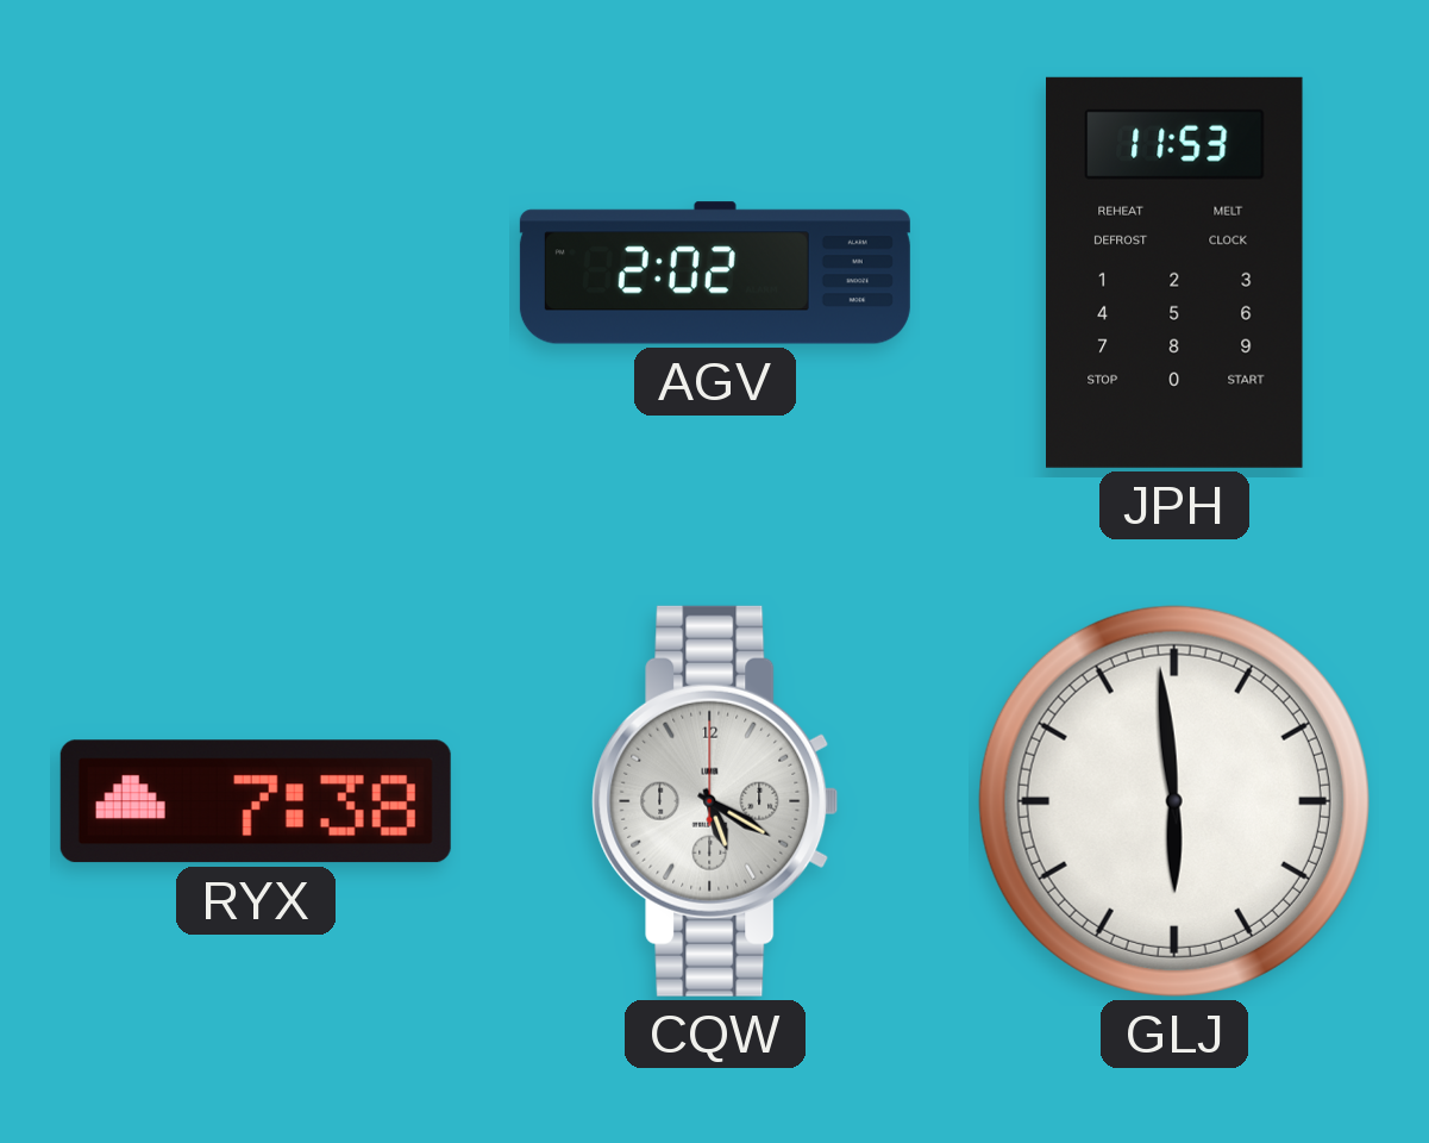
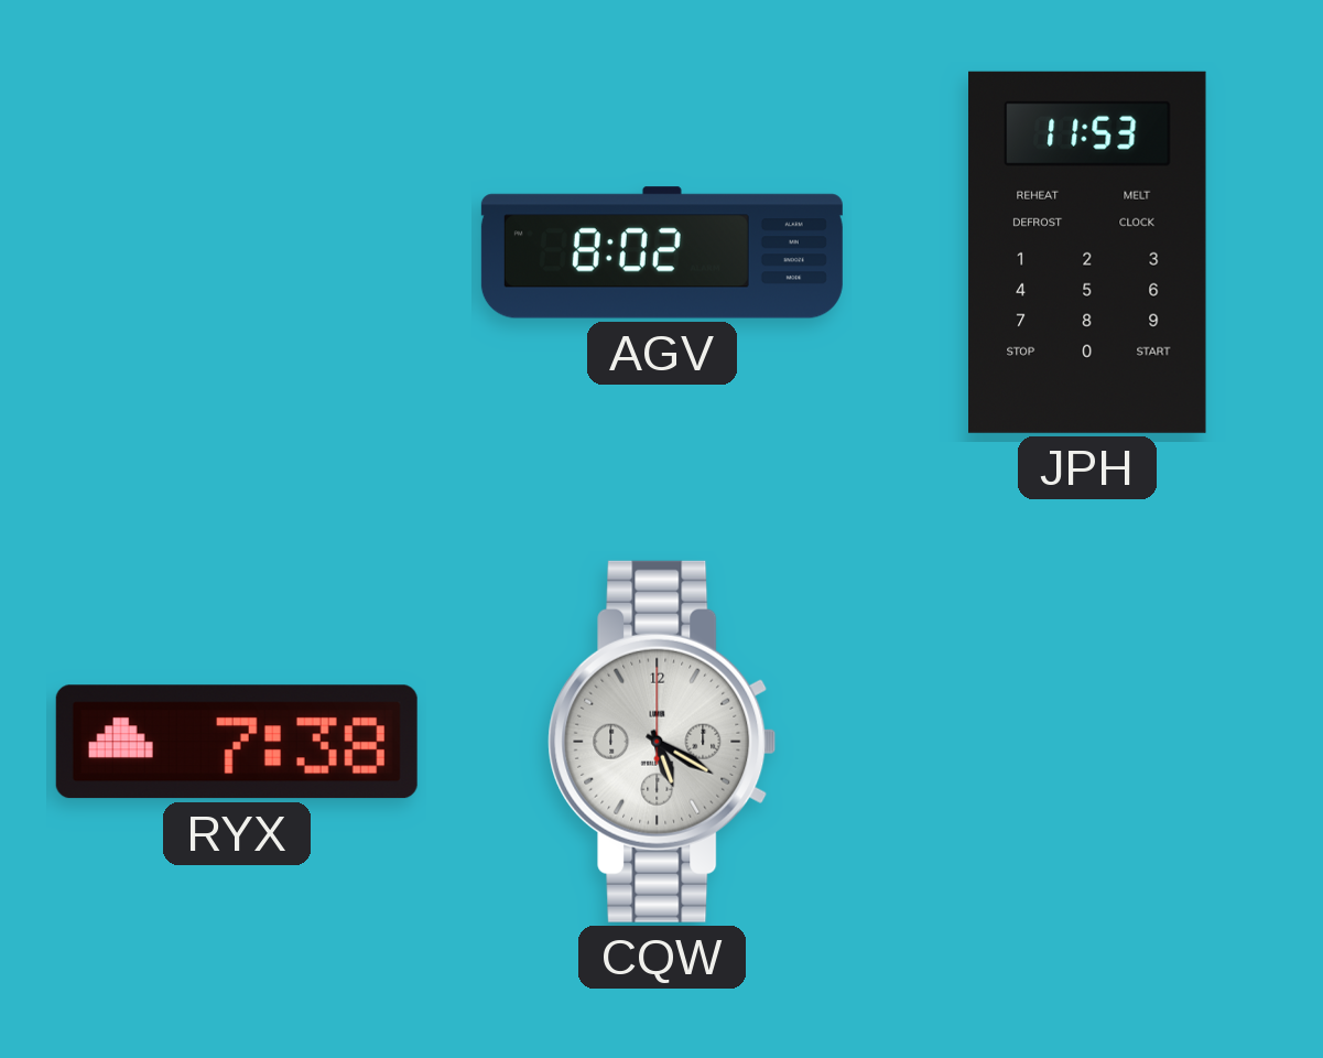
AGV: 2:02 -> 8:02 (662, 252)
GLJ: 5:59 -> none (1174, 801)
